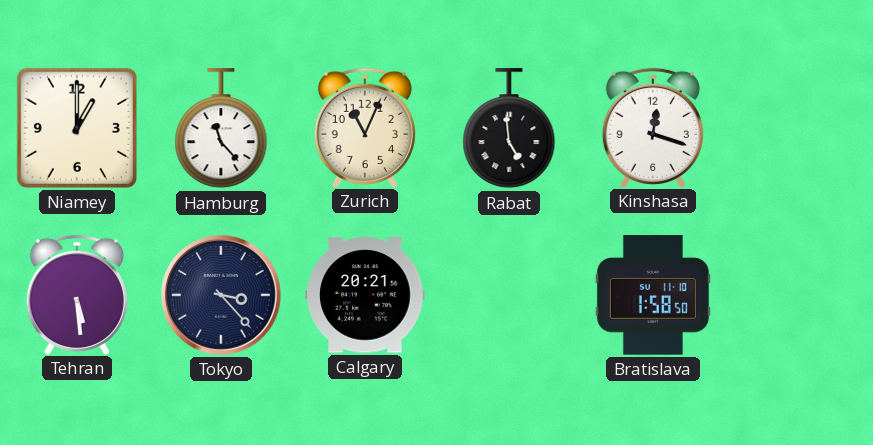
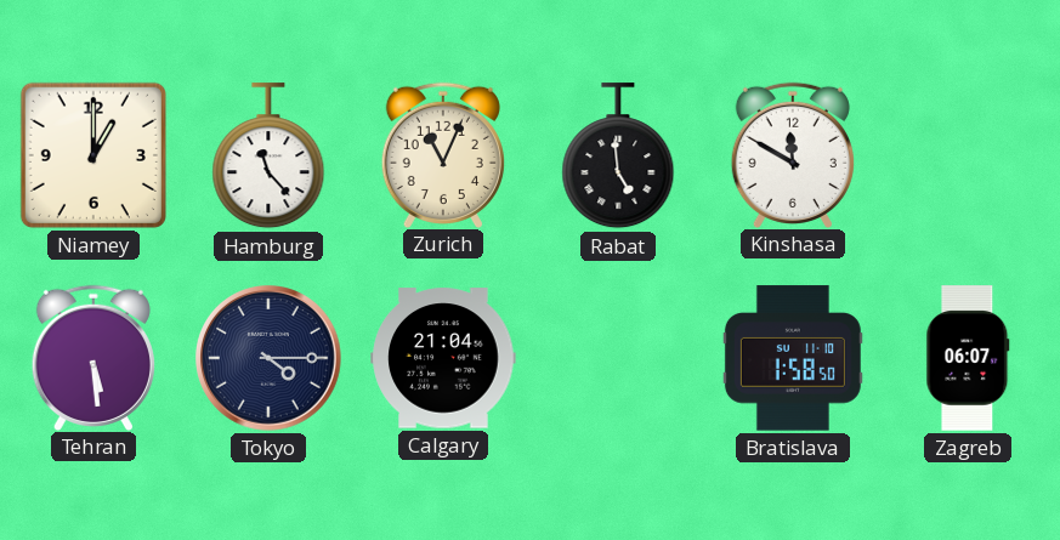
Kinshasa: 12:18 -> 11:50 (793, 154)
Tokyo: 3:23 -> 4:15 (270, 359)
Calgary: 20:21 -> 21:04 (443, 358)
Zagreb: none -> 06:07 (968, 358)
